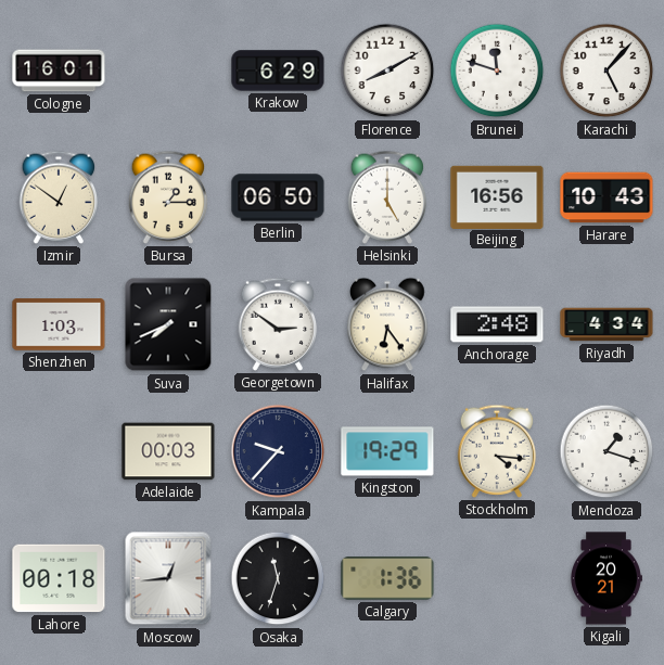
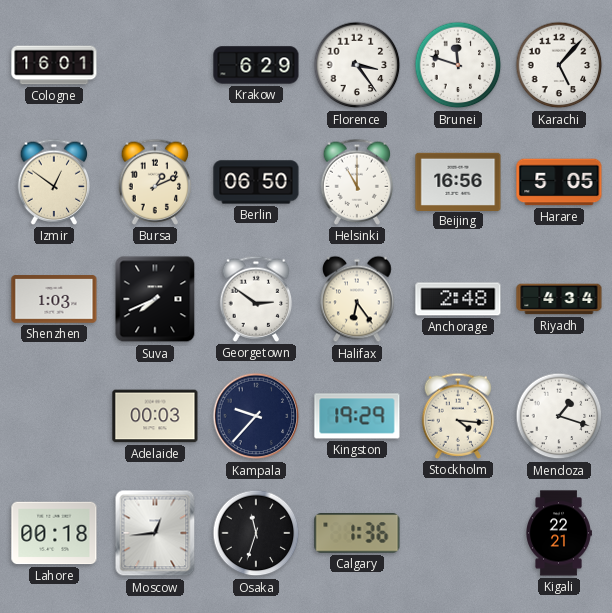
Florence: 8:10 -> 3:24 (357, 65)
Bursa: 1:15 -> 1:11 (155, 182)
Helsinki: 5:00 -> 11:00 (357, 182)
Harare: 10:43 -> 5:05 (559, 182)
Kigali: 20:21 -> 22:21 (559, 533)
